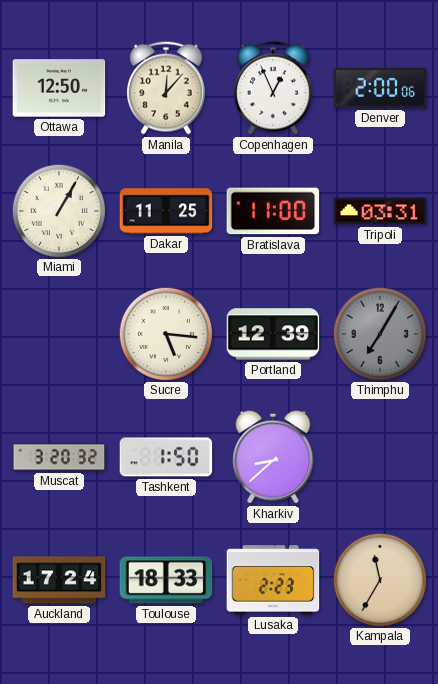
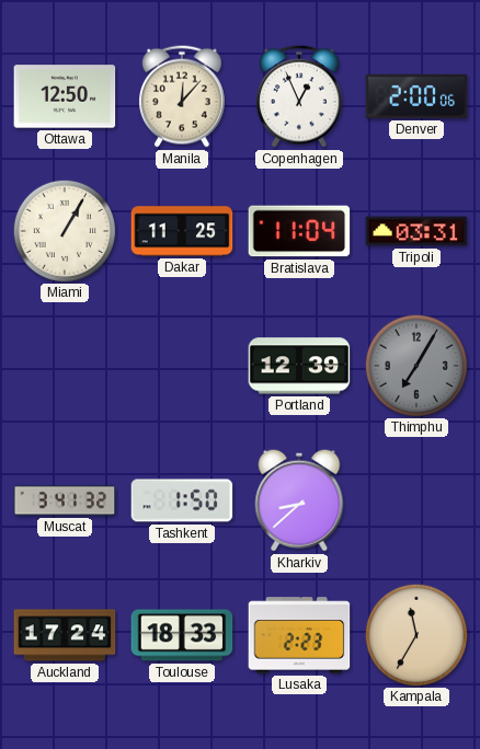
Bratislava: 11:00 -> 11:04 (299, 231)
Sucre: 5:16 -> none (165, 333)
Muscat: 3:20 -> 3:41 (65, 500)
